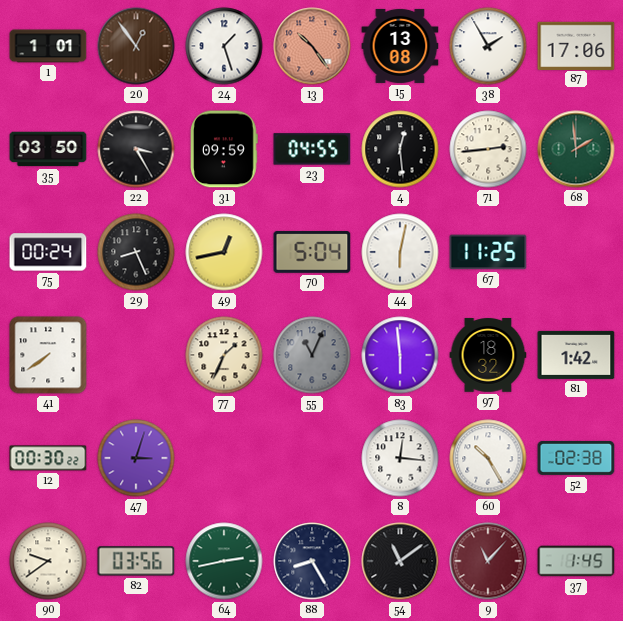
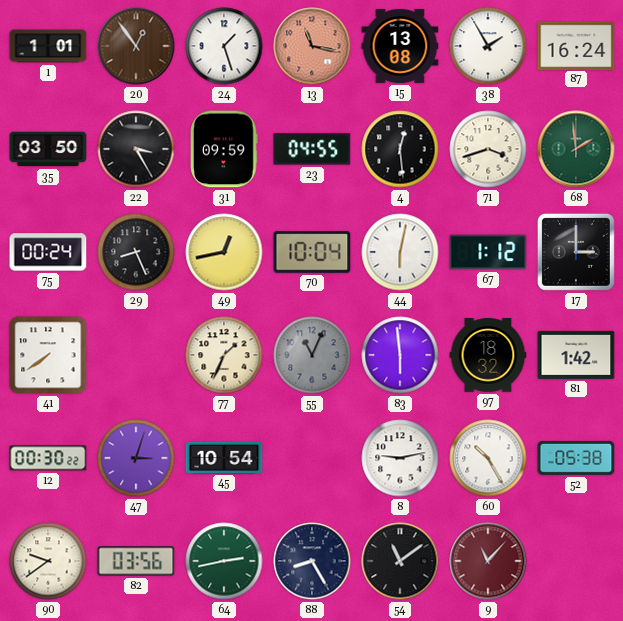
13: 10:24 -> 11:17 (312, 46)
87: 17:06 -> 16:24 (576, 45)
71: 2:44 -> 3:42 (488, 149)
70: 5:04 -> 10:04 (312, 252)
67: 11:25 -> 1:12 (488, 252)
17: none -> 3:00 (576, 252)
45: none -> 10:54 (224, 457)
8: 12:16 -> 9:13 (400, 458)
52: 02:38 -> 05:38 (576, 458)
37: 1:45 -> none (576, 561)
